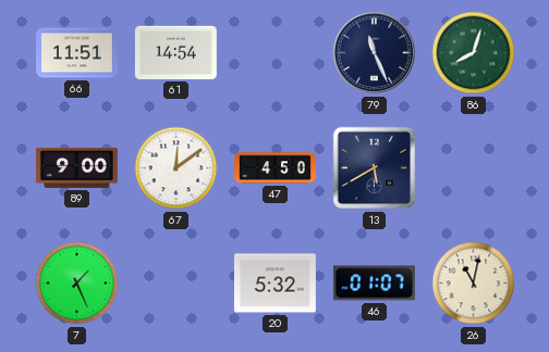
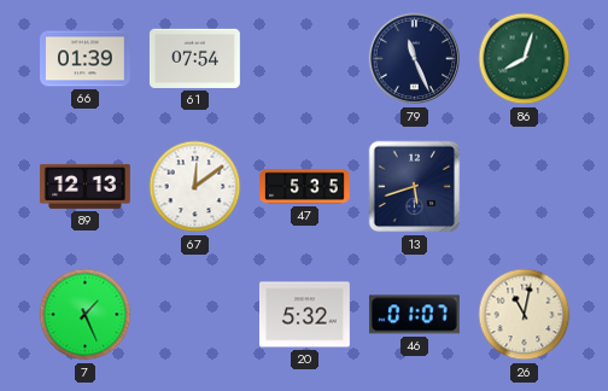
66: 11:51 -> 01:39 (86, 59)
61: 14:54 -> 07:54 (194, 58)
89: 9:00 -> 12:13 (84, 186)
47: 4:50 -> 5:35 (305, 187)
13: 5:40 -> 5:42 (415, 187)
